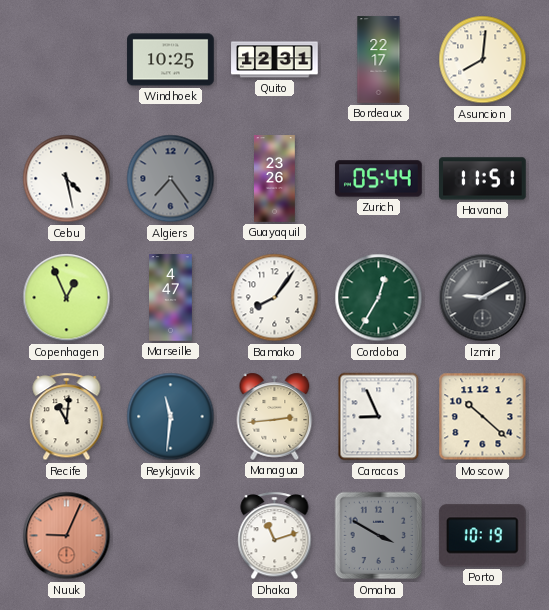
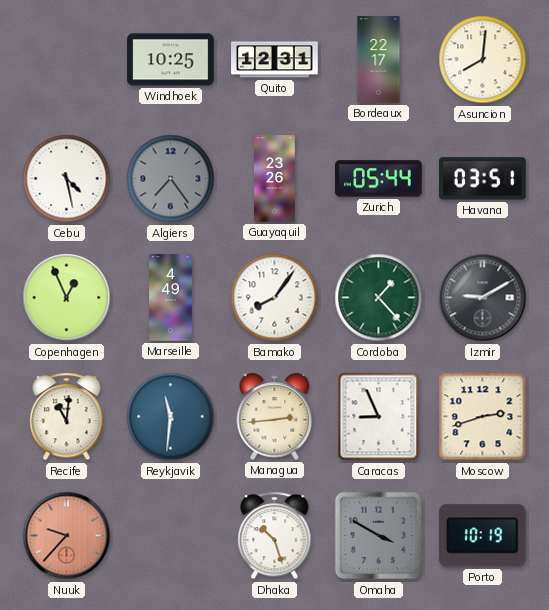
Havana: 11:51 -> 03:51 (483, 179)
Marseille: 4:47 -> 4:49 (171, 298)
Cordoba: 12:35 -> 1:23 (379, 298)
Moscow: 10:22 -> 2:42 (483, 417)
Nuuk: 9:04 -> 9:37 (67, 536)
Dhaka: 11:12 -> 10:27 (275, 536)
